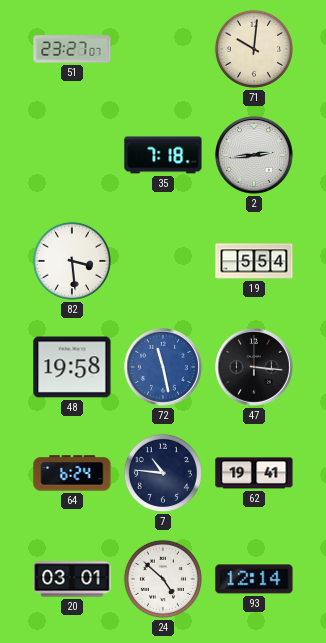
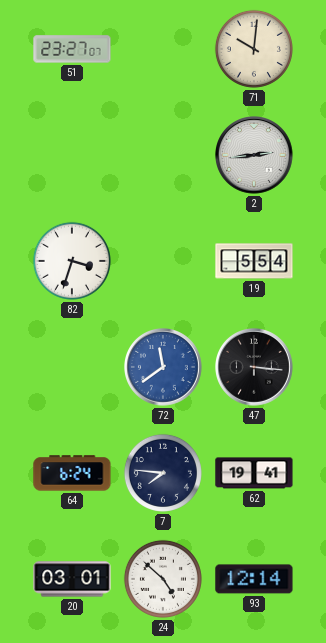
35: 7:18 -> none (163, 155)
82: 3:29 -> 3:33 (72, 261)
48: 19:58 -> none (72, 367)
72: 11:28 -> 11:39 (164, 368)
7: 10:46 -> 7:46 (163, 473)
